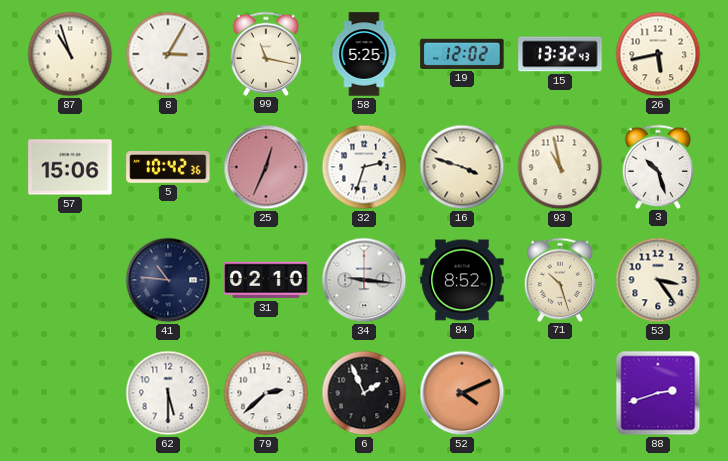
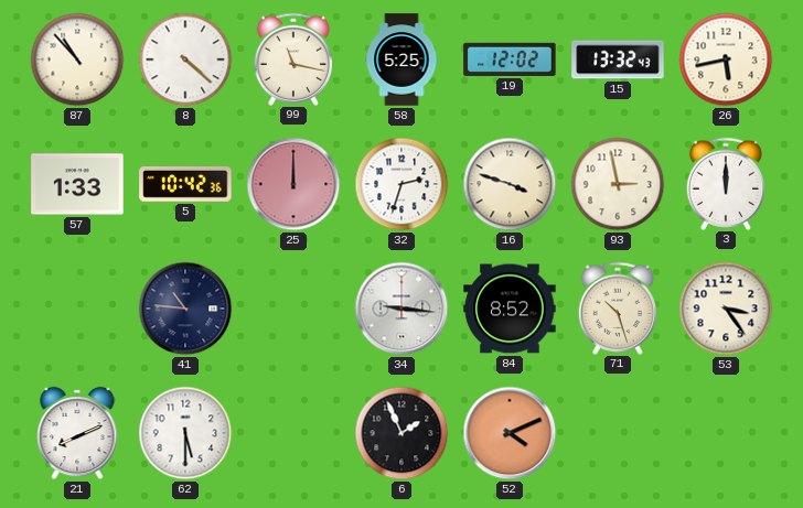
87: 10:57 -> 10:53 (77, 60)
8: 3:05 -> 4:22 (185, 60)
57: 15:06 -> 1:33 (77, 184)
25: 12:34 -> 12:00 (293, 184)
93: 10:58 -> 2:58 (618, 184)
3: 10:27 -> 12:00 (726, 183)
31: 02:10 -> none (266, 280)
21: none -> 8:11 (77, 433)
79: 2:38 -> none (266, 393)
88: 2:42 -> none (658, 393)
